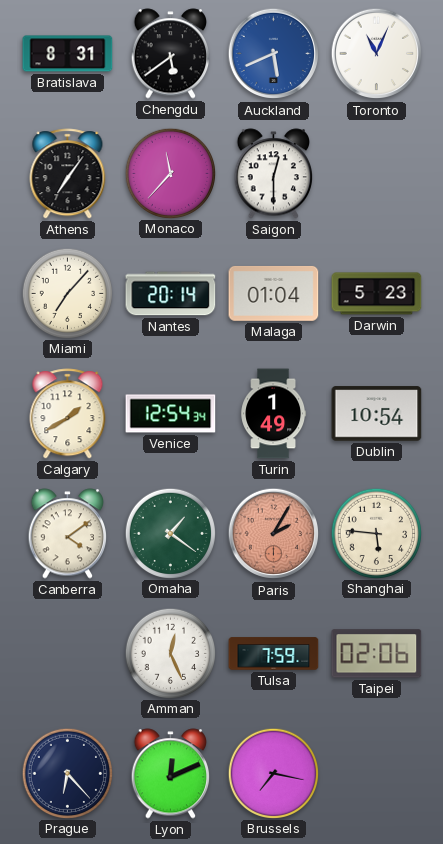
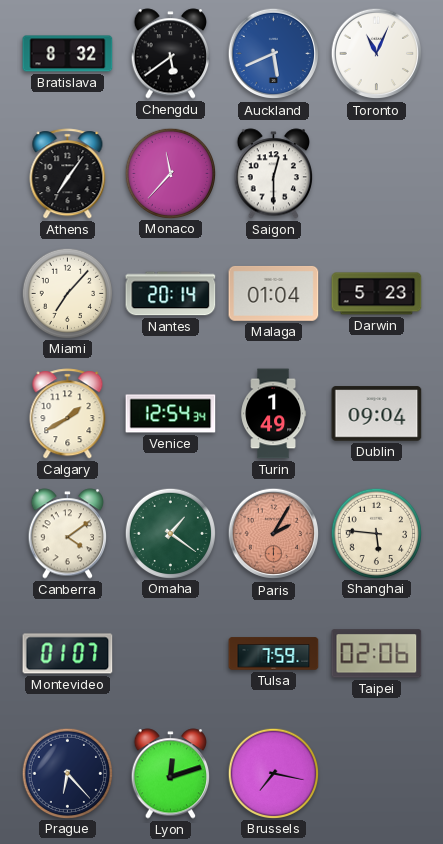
Bratislava: 8:31 -> 8:32 (68, 54)
Dublin: 10:54 -> 09:04 (377, 414)
Montevideo: none -> 01:07 (68, 654)
Amman: 12:26 -> none (170, 653)
Lyon: 12:11 -> 12:12 (171, 774)
